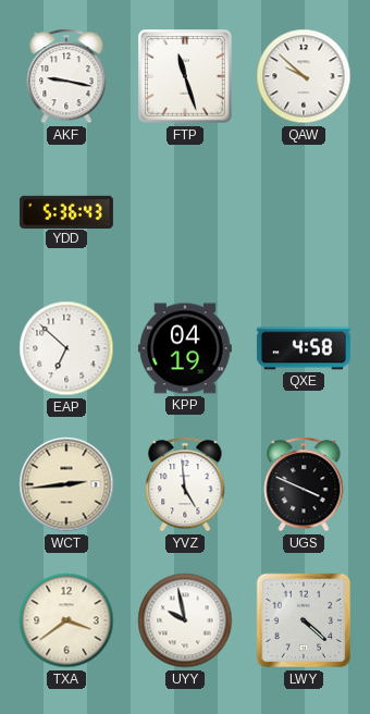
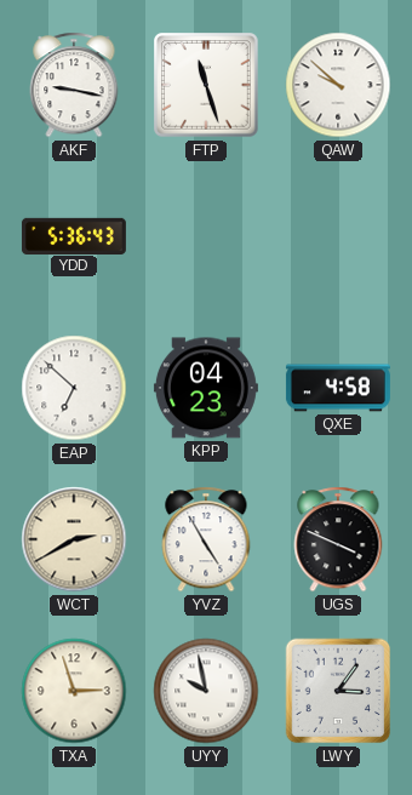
KPP: 04:19 -> 04:23 (206, 388)
WCT: 2:44 -> 2:40 (74, 539)
YVZ: 4:59 -> 4:55 (206, 539)
TXA: 3:39 -> 2:57 (74, 691)
LWY: 4:22 -> 3:06 (338, 691)
